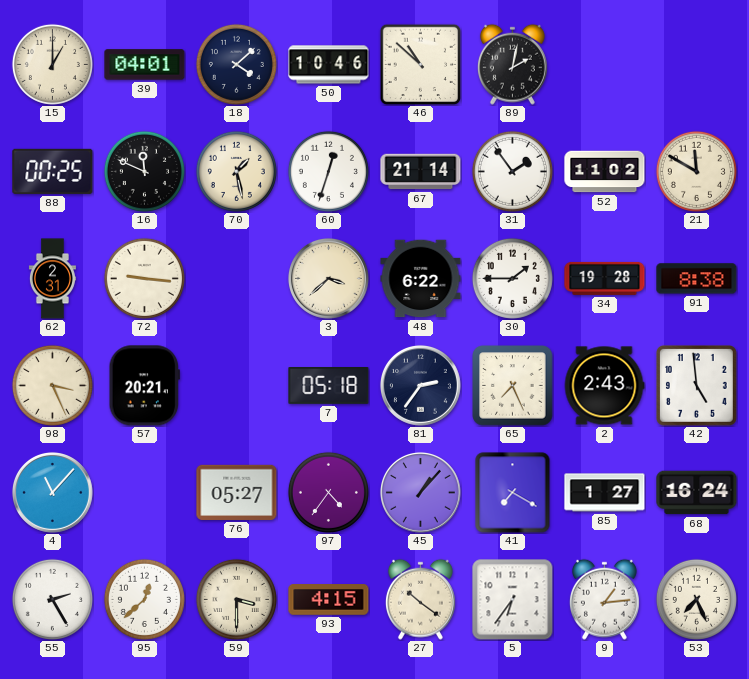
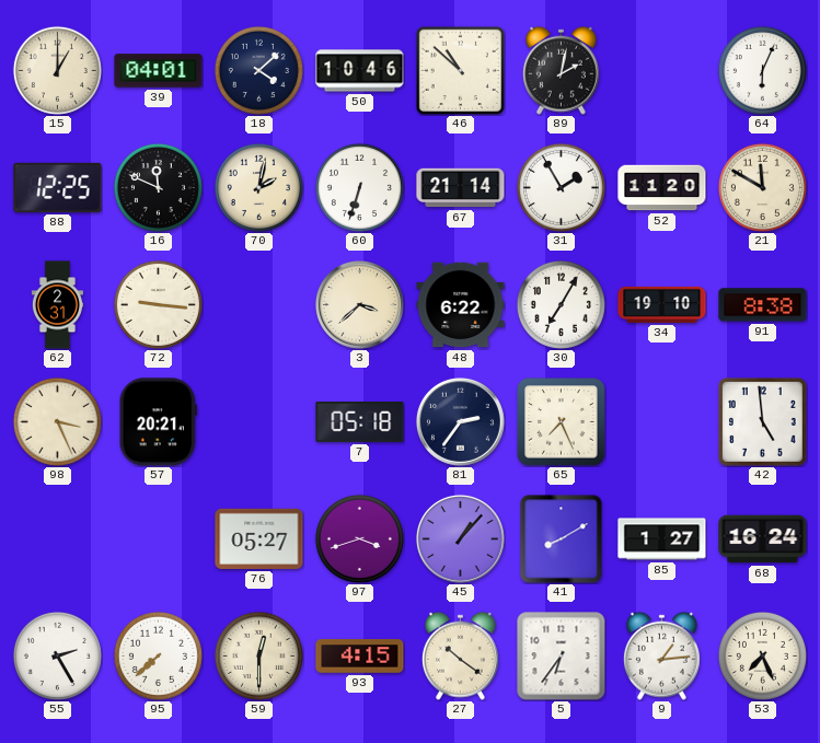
64: none -> 6:04 (762, 70)
88: 00:25 -> 12:25 (58, 187)
70: 1:28 -> 2:02 (258, 187)
60: 12:33 -> 6:33 (359, 187)
31: 1:54 -> 1:55 (561, 187)
52: 11:02 -> 11:20 (662, 188)
30: 1:45 -> 7:05 (561, 304)
34: 19:28 -> 19:10 (662, 304)
2: 2:43 -> none (604, 386)
4: 11:07 -> none (52, 492)
97: 4:36 -> 3:42 (359, 538)
41: 7:20 -> 8:10 (562, 539)
95: 12:38 -> 7:38 (158, 655)
59: 3:30 -> 12:30 (258, 655)
